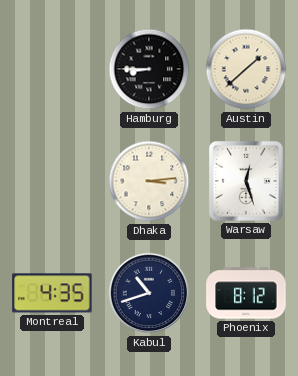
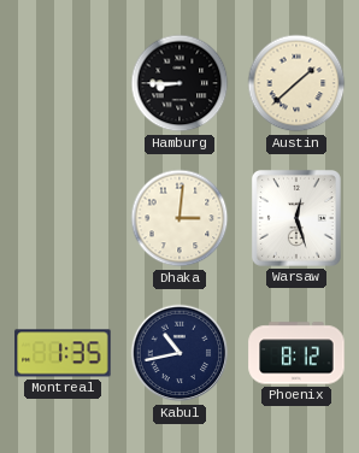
Dhaka: 3:14 -> 3:01 (179, 218)
Montreal: 4:35 -> 1:35 (63, 353)
Kabul: 10:42 -> 10:43 (179, 353)
